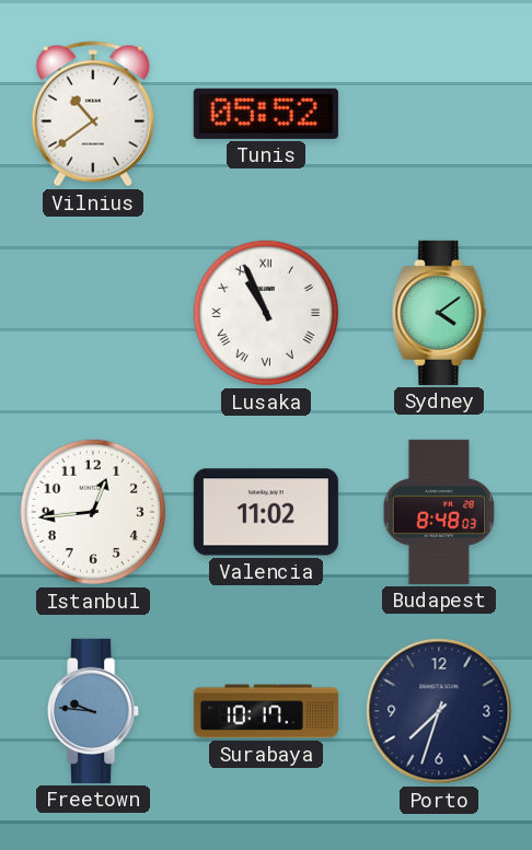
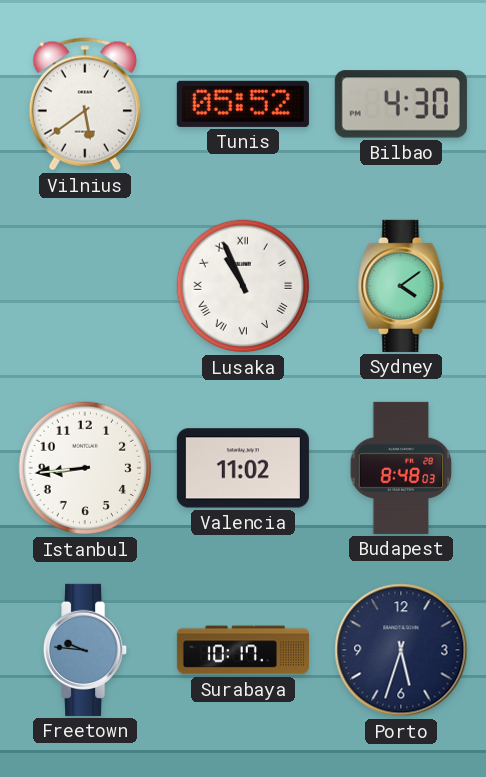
Vilnius: 10:39 -> 5:39 (85, 104)
Bilbao: none -> 4:30 (401, 104)
Istanbul: 12:44 -> 8:44 (85, 468)
Porto: 7:33 -> 5:33 (401, 650)
